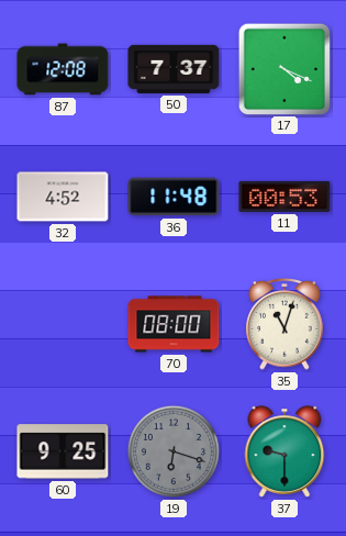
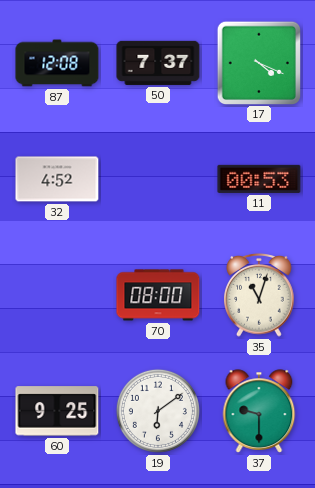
36: 11:48 -> none (174, 197)
19: 6:18 -> 6:09 (158, 411)
19 dial: grey -> white (158, 411)
